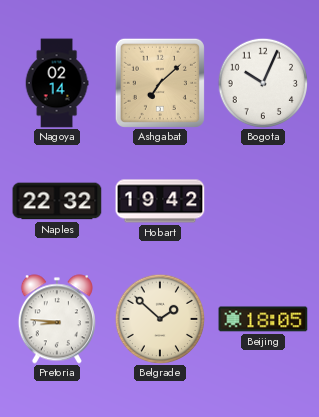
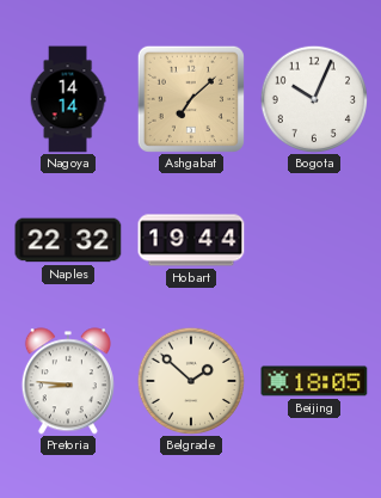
Nagoya: 02:14 -> 14:14 (68, 99)
Hobart: 19:42 -> 19:44 (191, 240)
